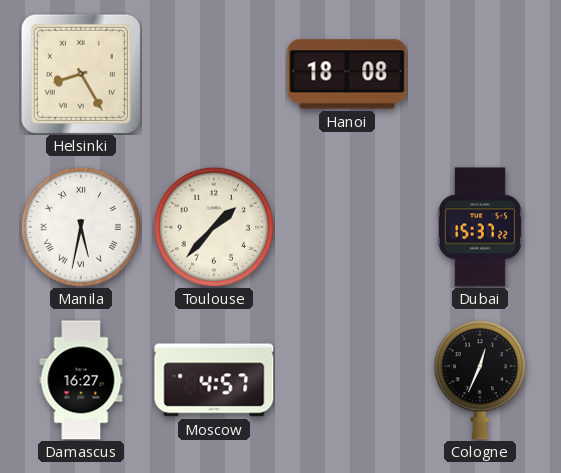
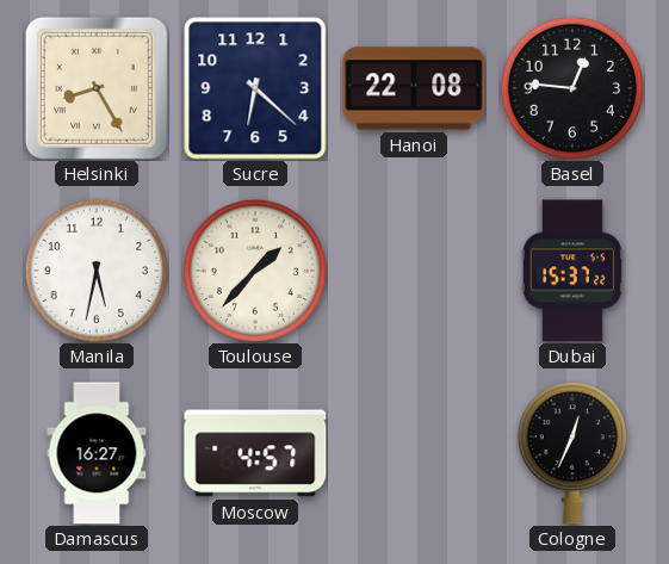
Sucre: none -> 6:22 (255, 88)
Hanoi: 18:08 -> 22:08 (414, 88)
Basel: none -> 12:46 (572, 88)
Manila numerals: Roman -> Arabic (97, 271)
